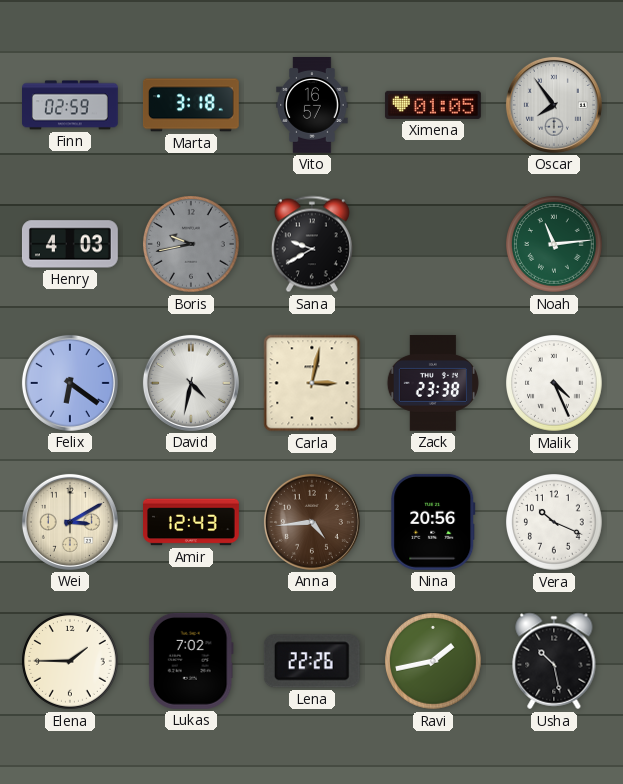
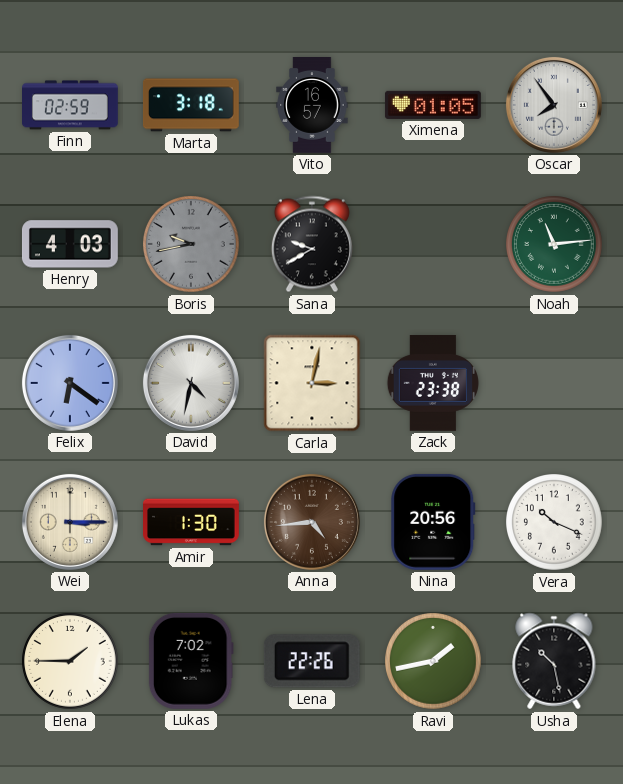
Malik: 4:26 -> none (555, 384)
Wei: 3:10 -> 3:15 (70, 522)
Amir: 12:43 -> 1:30 (192, 522)
